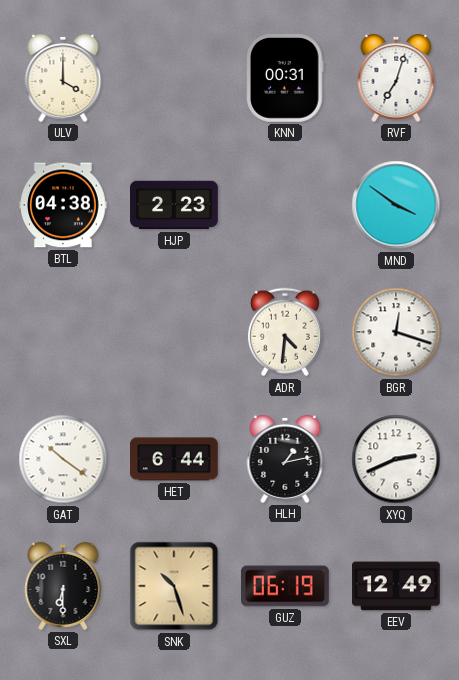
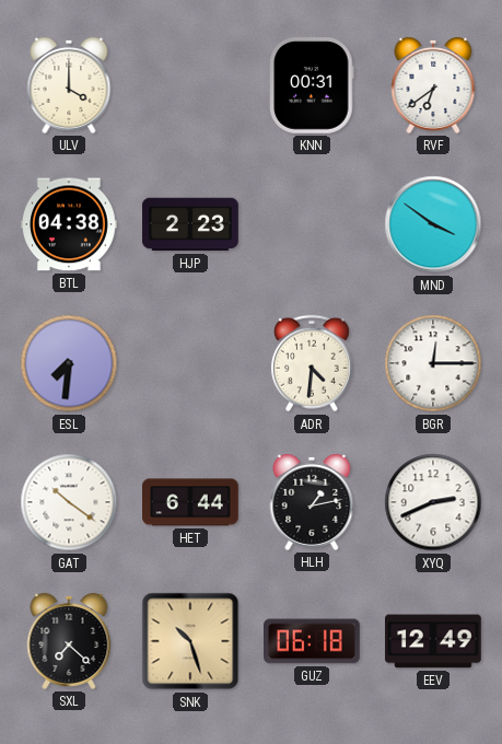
RVF: 7:03 -> 6:39 (433, 85)
ESL: none -> 7:31 (69, 363)
BGR: 12:18 -> 12:15 (433, 363)
SXL: 6:30 -> 7:22 (69, 641)
GUZ: 06:19 -> 06:18 (313, 641)
